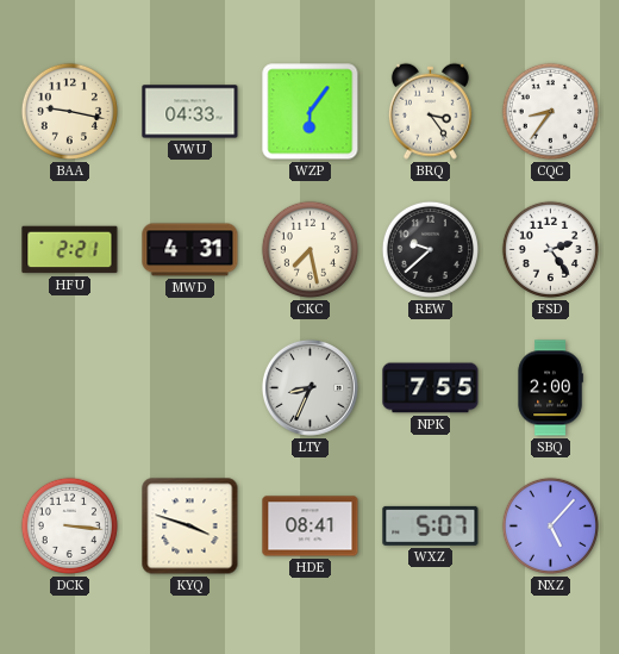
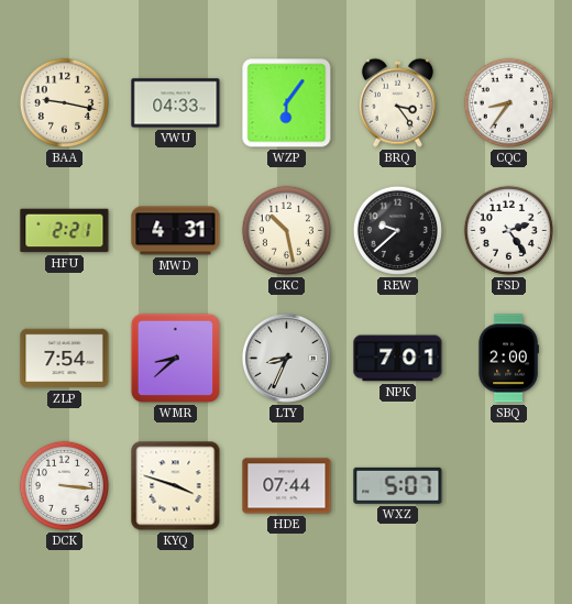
CKC: 7:28 -> 10:28 (286, 230)
ZLP: none -> 7:54 (65, 359)
WMR: none -> 8:38 (175, 358)
NPK: 7:55 -> 7:01 (398, 359)
HDE: 08:41 -> 07:44 (287, 486)
NXZ: 5:07 -> none (550, 525)
